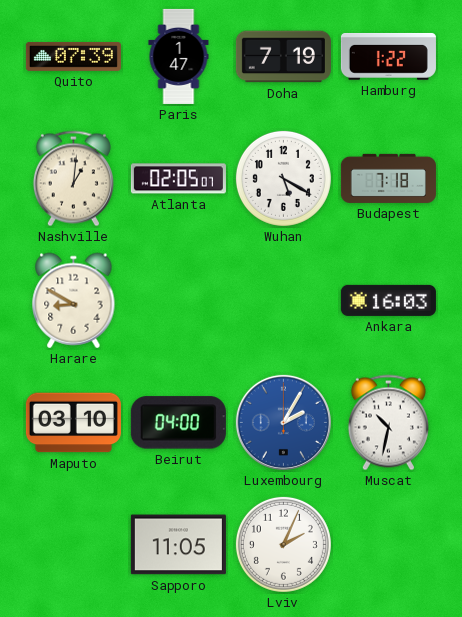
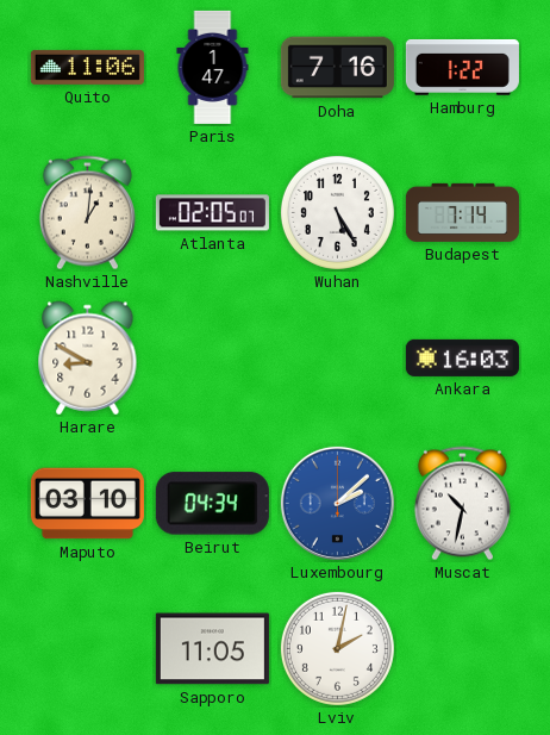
Quito: 07:39 -> 11:06 (87, 67)
Doha: 7:19 -> 7:16 (337, 68)
Wuhan: 5:20 -> 5:25 (337, 212)
Budapest: 7:18 -> 7:14 (462, 212)
Beirut: 04:00 -> 04:34 (212, 504)
Luxembourg: 2:05 -> 2:08 (337, 503)
Lviv: 2:04 -> 2:02 (337, 648)
